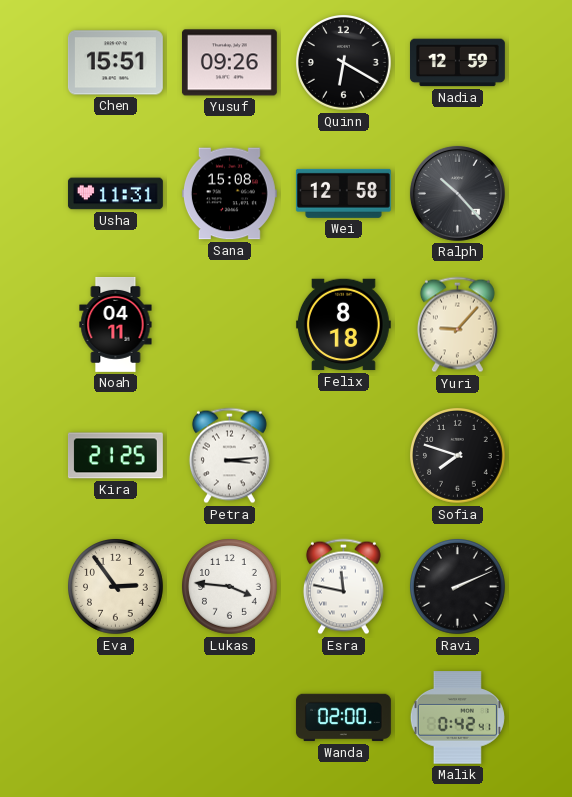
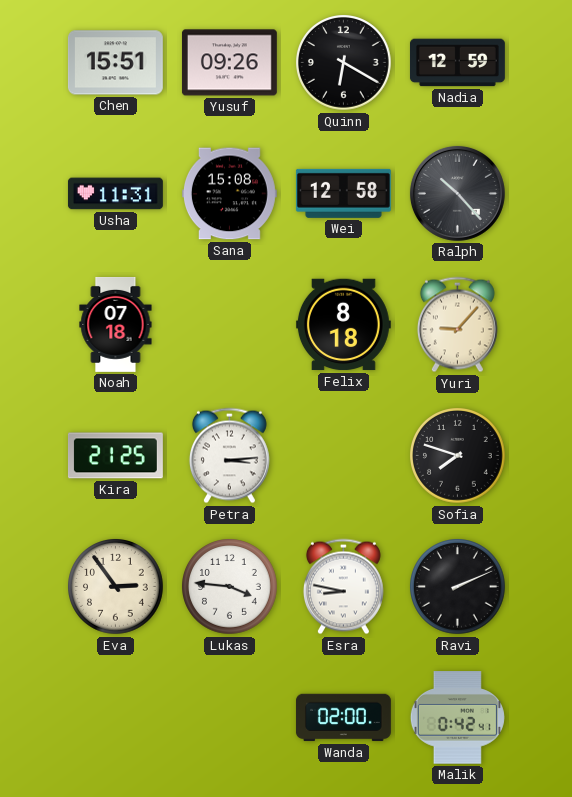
Noah: 04:11 -> 07:18 (116, 324)
Esra: 11:47 -> 8:47 (343, 587)
